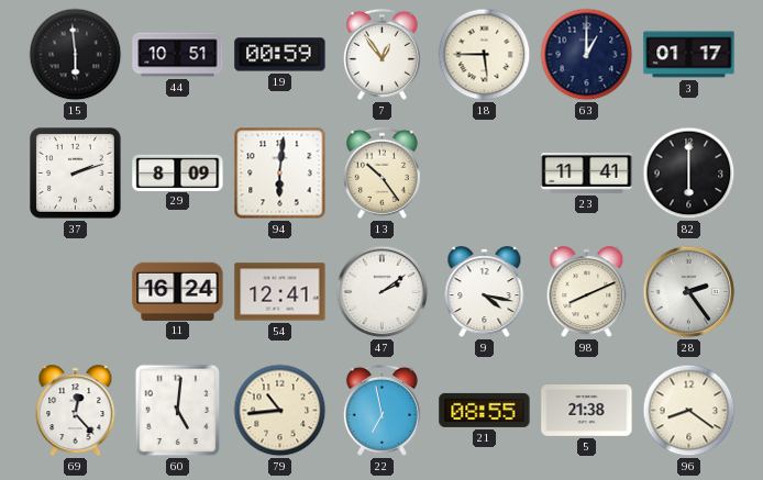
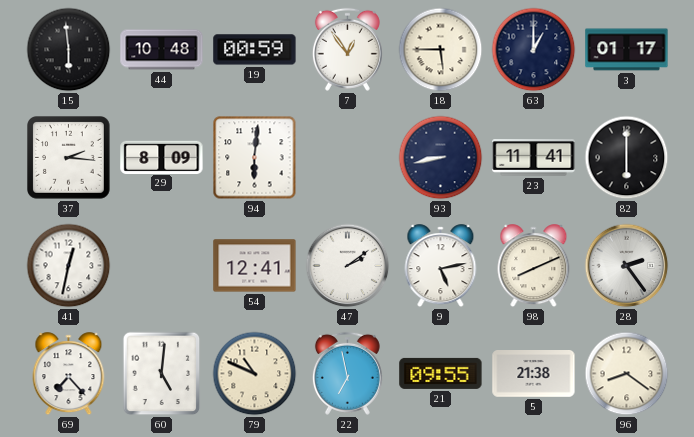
44: 10:51 -> 10:48 (162, 50)
37: 2:12 -> 2:16 (69, 158)
13: 10:24 -> none (381, 172)
93: none -> 8:43 (441, 158)
41: none -> 12:32 (69, 266)
11: 16:24 -> none (178, 291)
9: 4:17 -> 5:13 (441, 266)
69: 12:23 -> 7:23 (69, 374)
79: 10:44 -> 10:49 (255, 374)
21: 08:55 -> 09:55 (441, 373)
